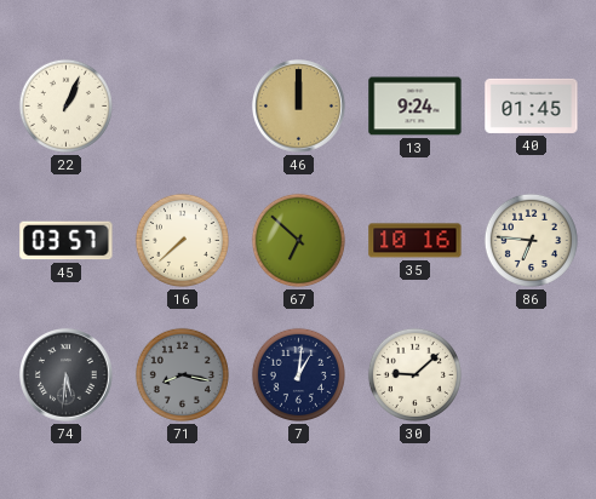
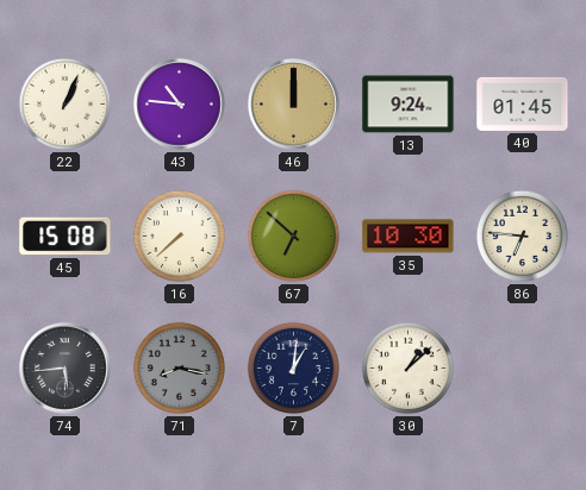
43: none -> 10:46 (180, 105)
45: 03:57 -> 15:08 (66, 237)
35: 10:16 -> 10:30 (409, 237)
74: 5:31 -> 5:44 (66, 369)
30: 9:08 -> 1:08 (407, 367)
